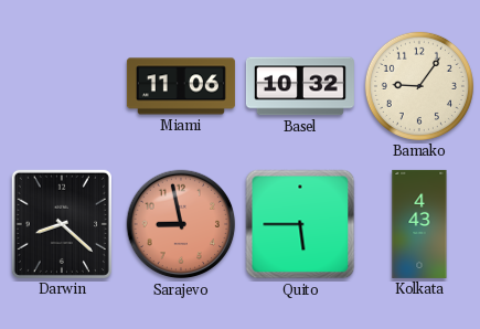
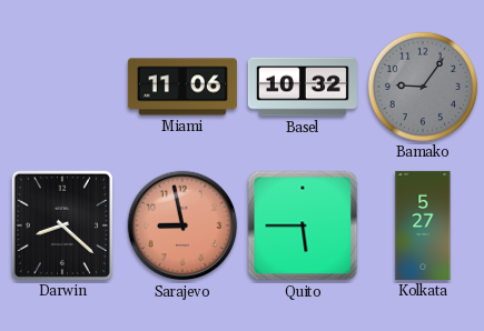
Bamako dial: cream -> grey (423, 87)
Kolkata: 4:43 -> 5:27 (423, 225)
